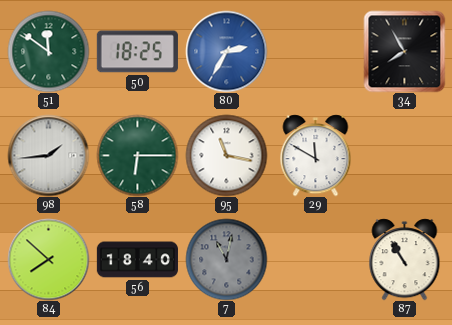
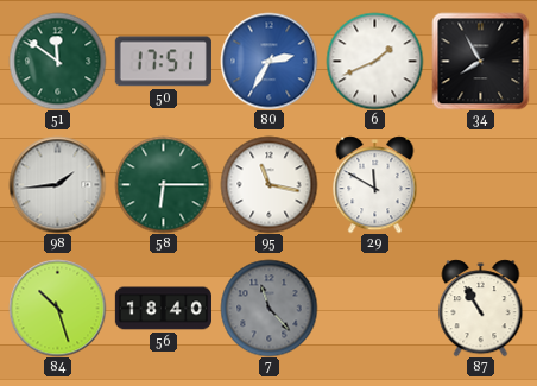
50: 18:25 -> 17:51 (163, 62)
6: none -> 1:41 (374, 61)
84: 7:52 -> 10:27 (57, 308)
7: 11:02 -> 11:23 (268, 308)
